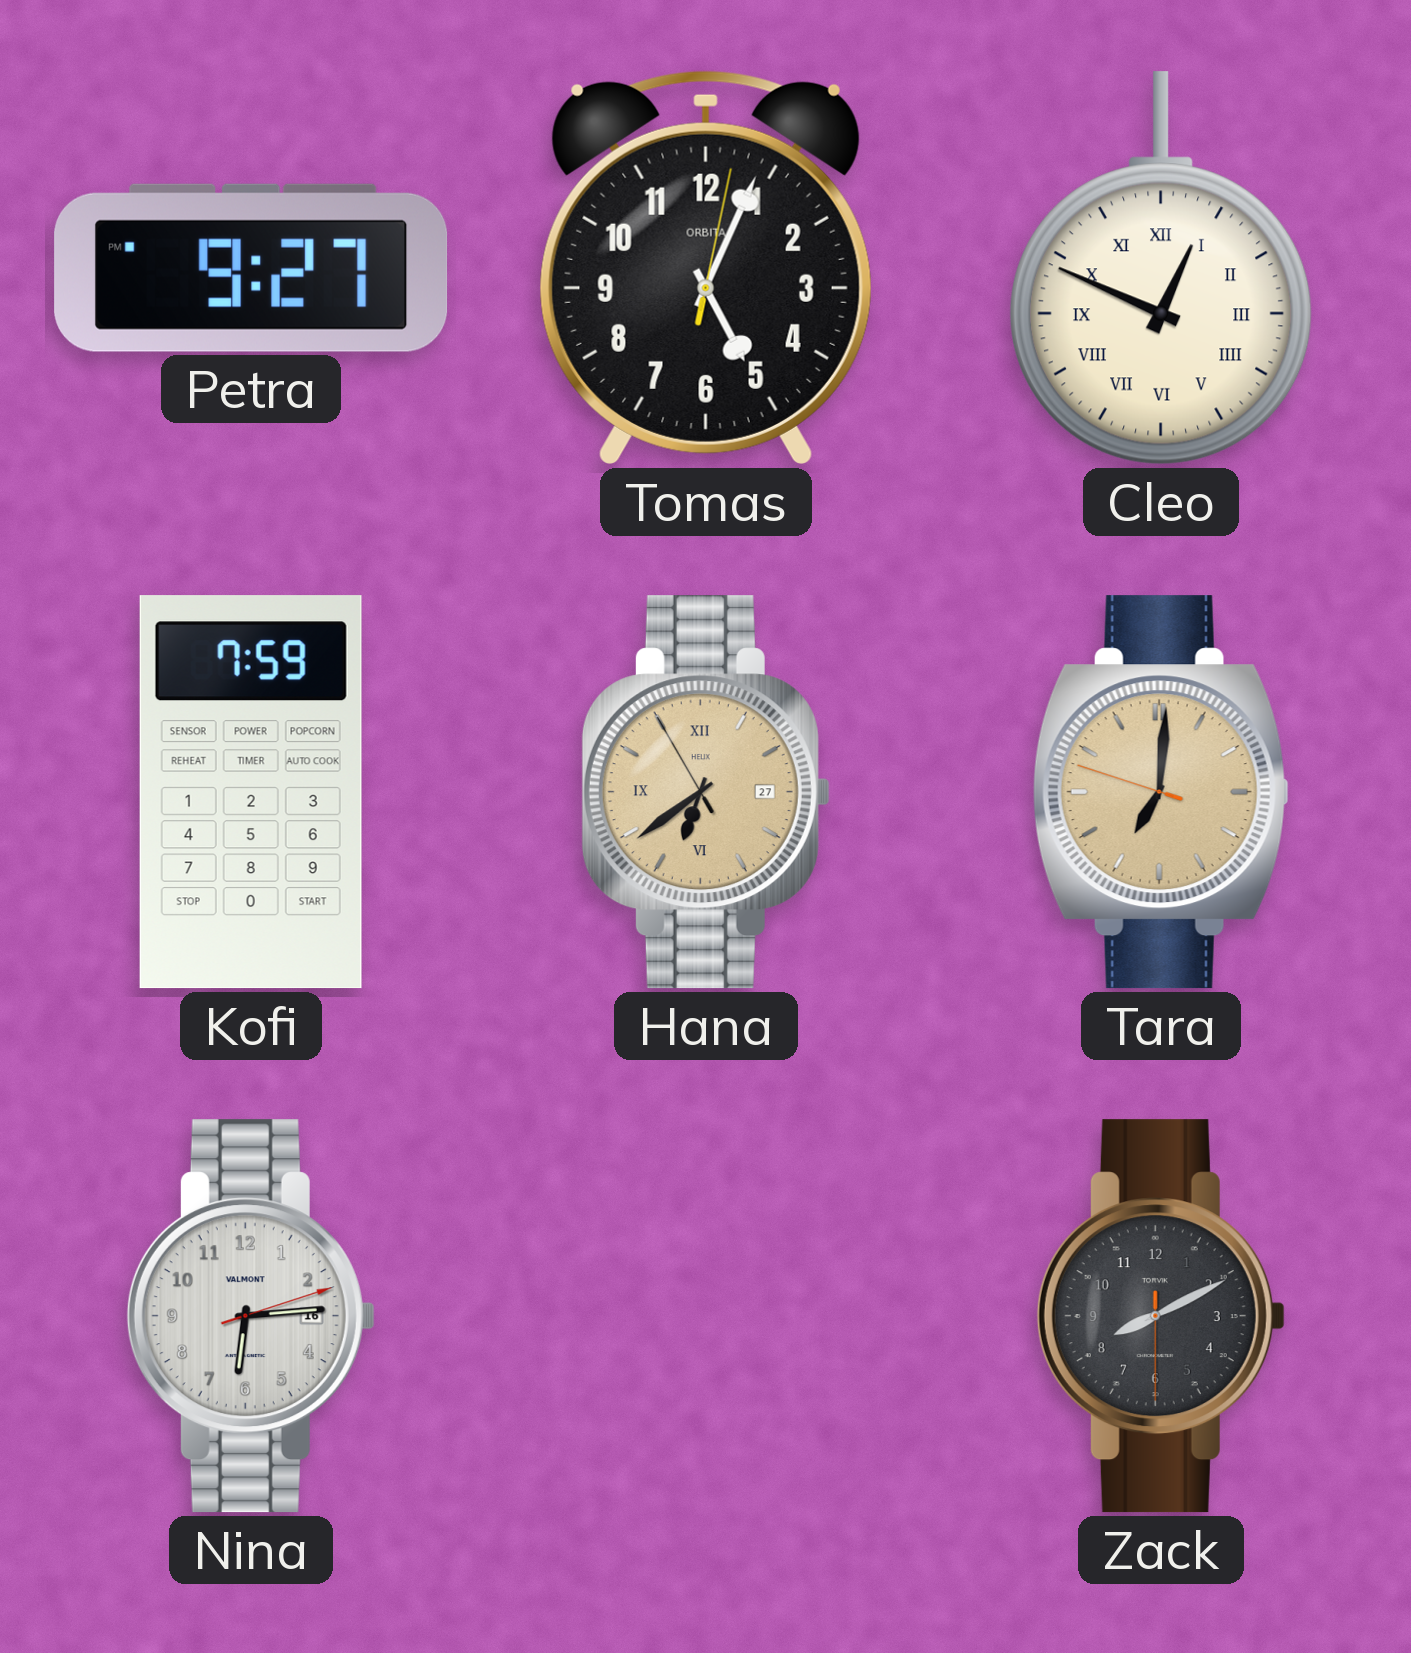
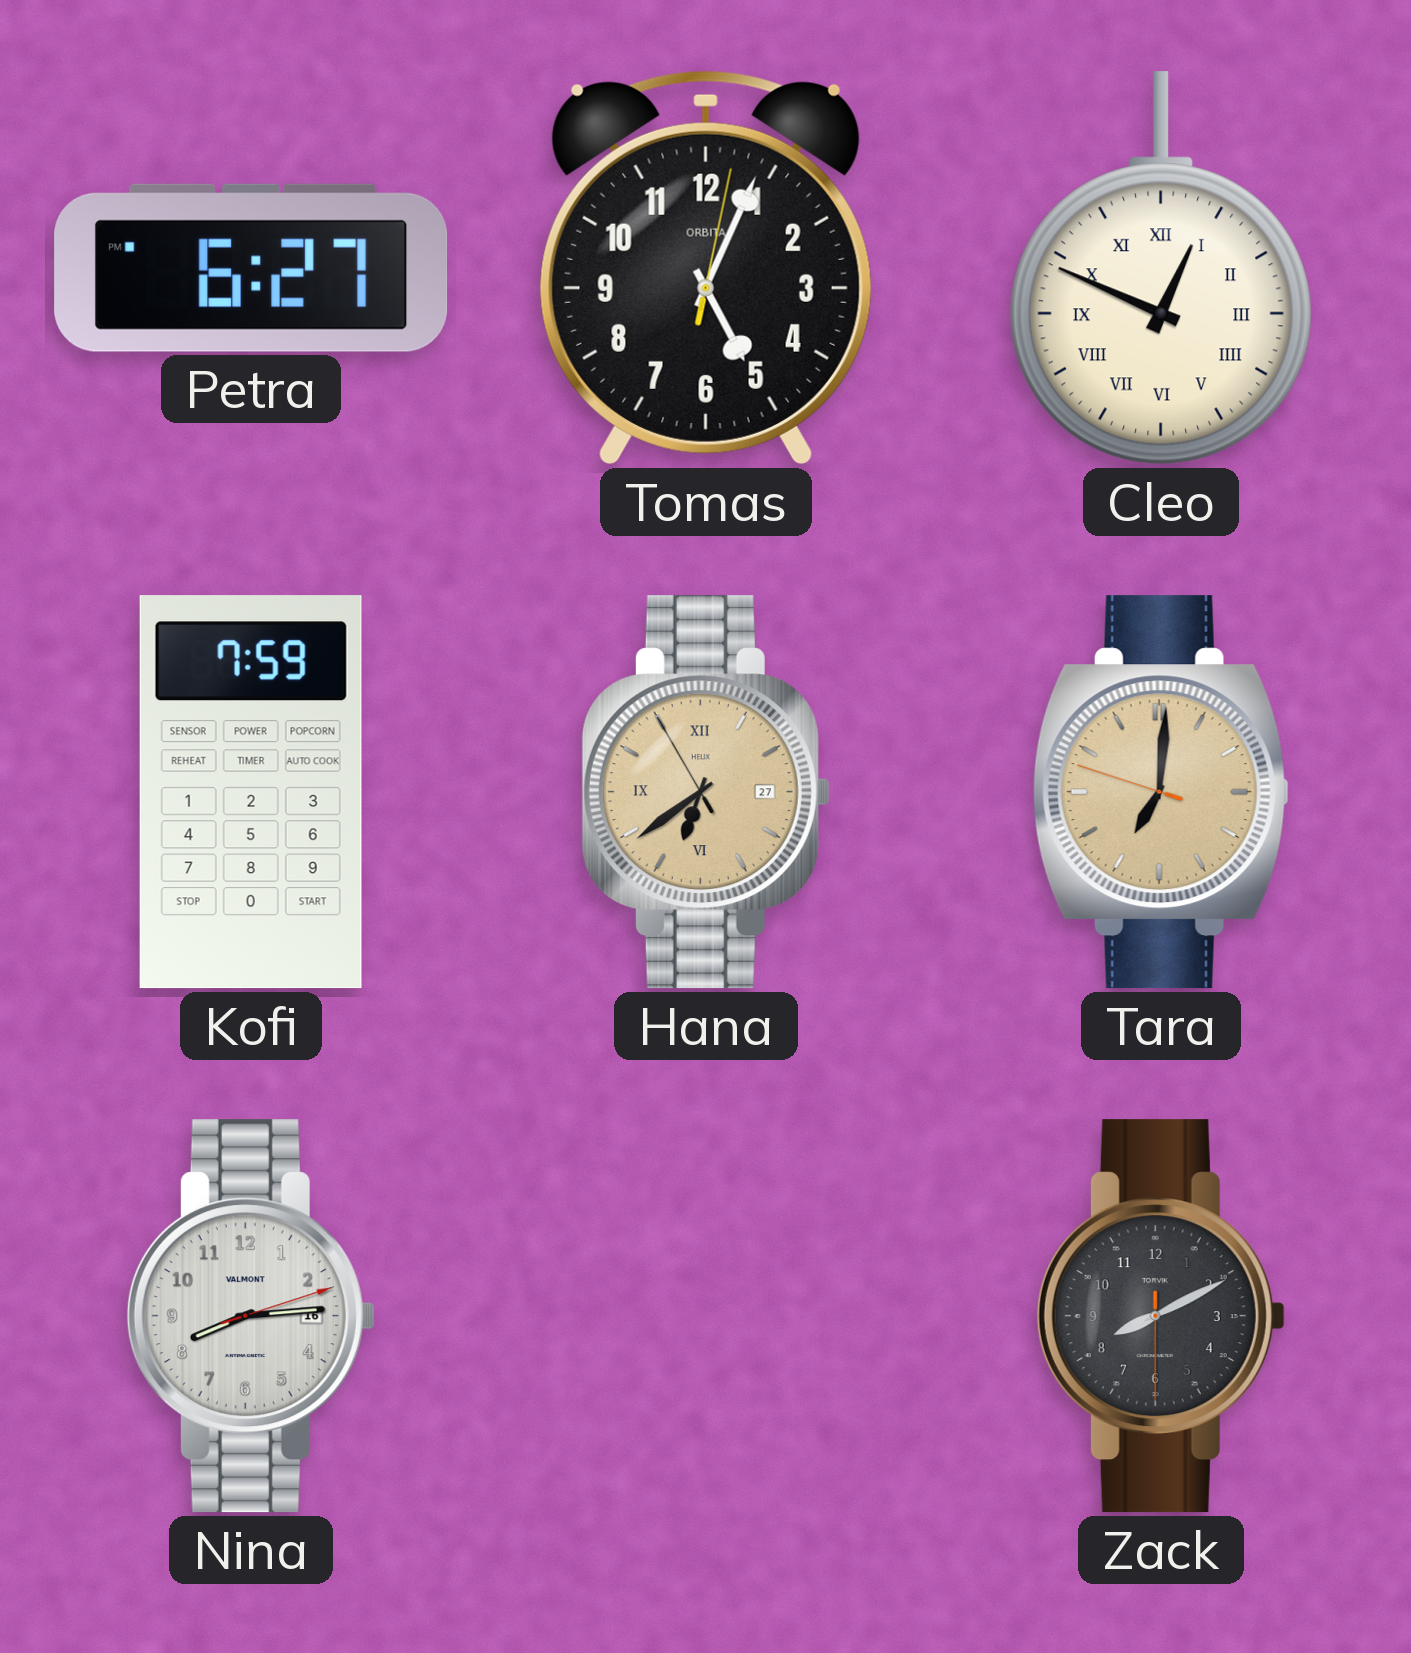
Petra: 9:27 -> 6:27 (251, 268)
Nina: 6:14 -> 8:14 (251, 1316)
